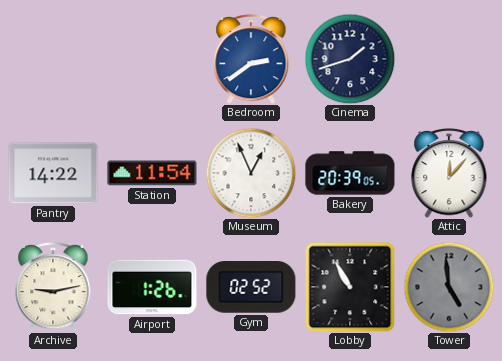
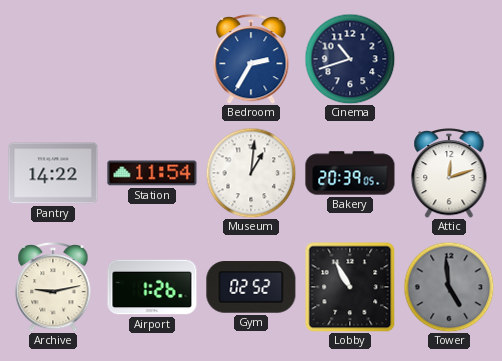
Bedroom: 2:39 -> 2:35 (251, 60)
Cinema: 1:42 -> 10:42 (350, 59)
Museum: 12:56 -> 1:01 (251, 173)
Attic: 12:07 -> 12:12 (449, 174)
